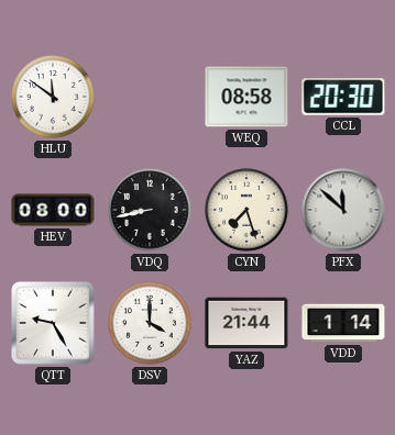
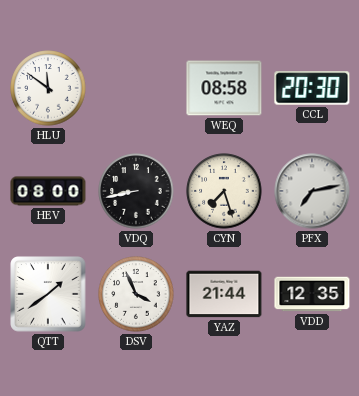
PFX: 11:52 -> 7:13 (312, 191)
QTT: 9:25 -> 1:39 (48, 294)
DSV: 4:00 -> 3:56 (136, 294)
VDD: 1:14 -> 12:35 (312, 294)
